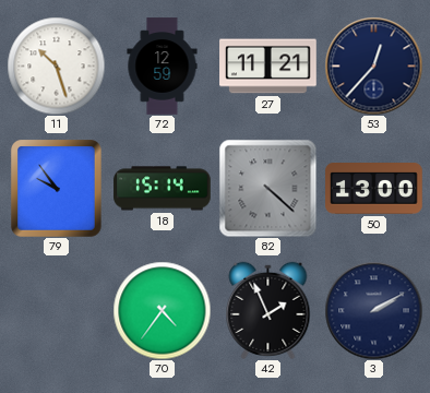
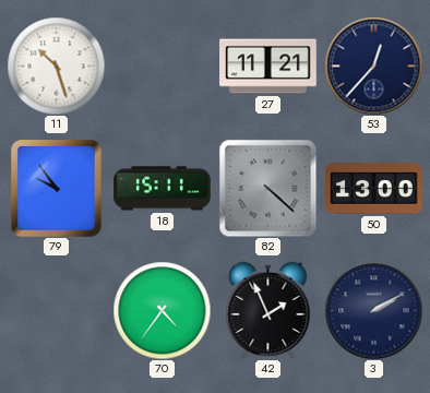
72: 12:59 -> none (163, 67)
18: 15:14 -> 15:11 (163, 189)
